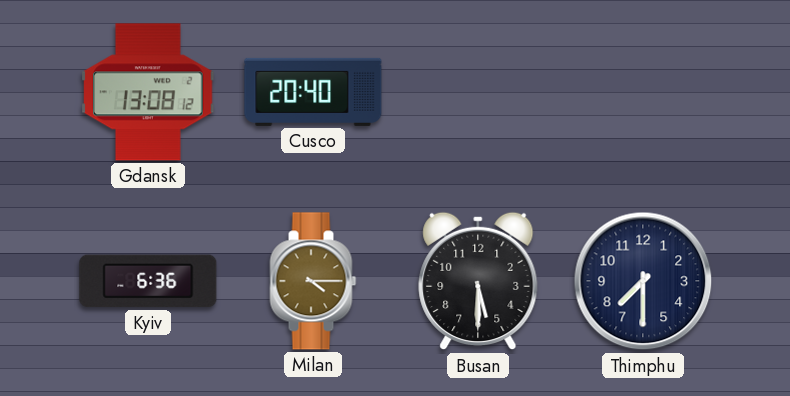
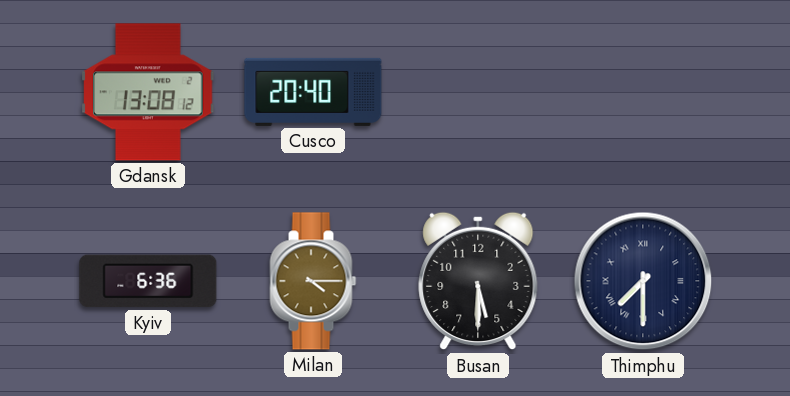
Thimphu numerals: Arabic -> Roman (643, 281)
